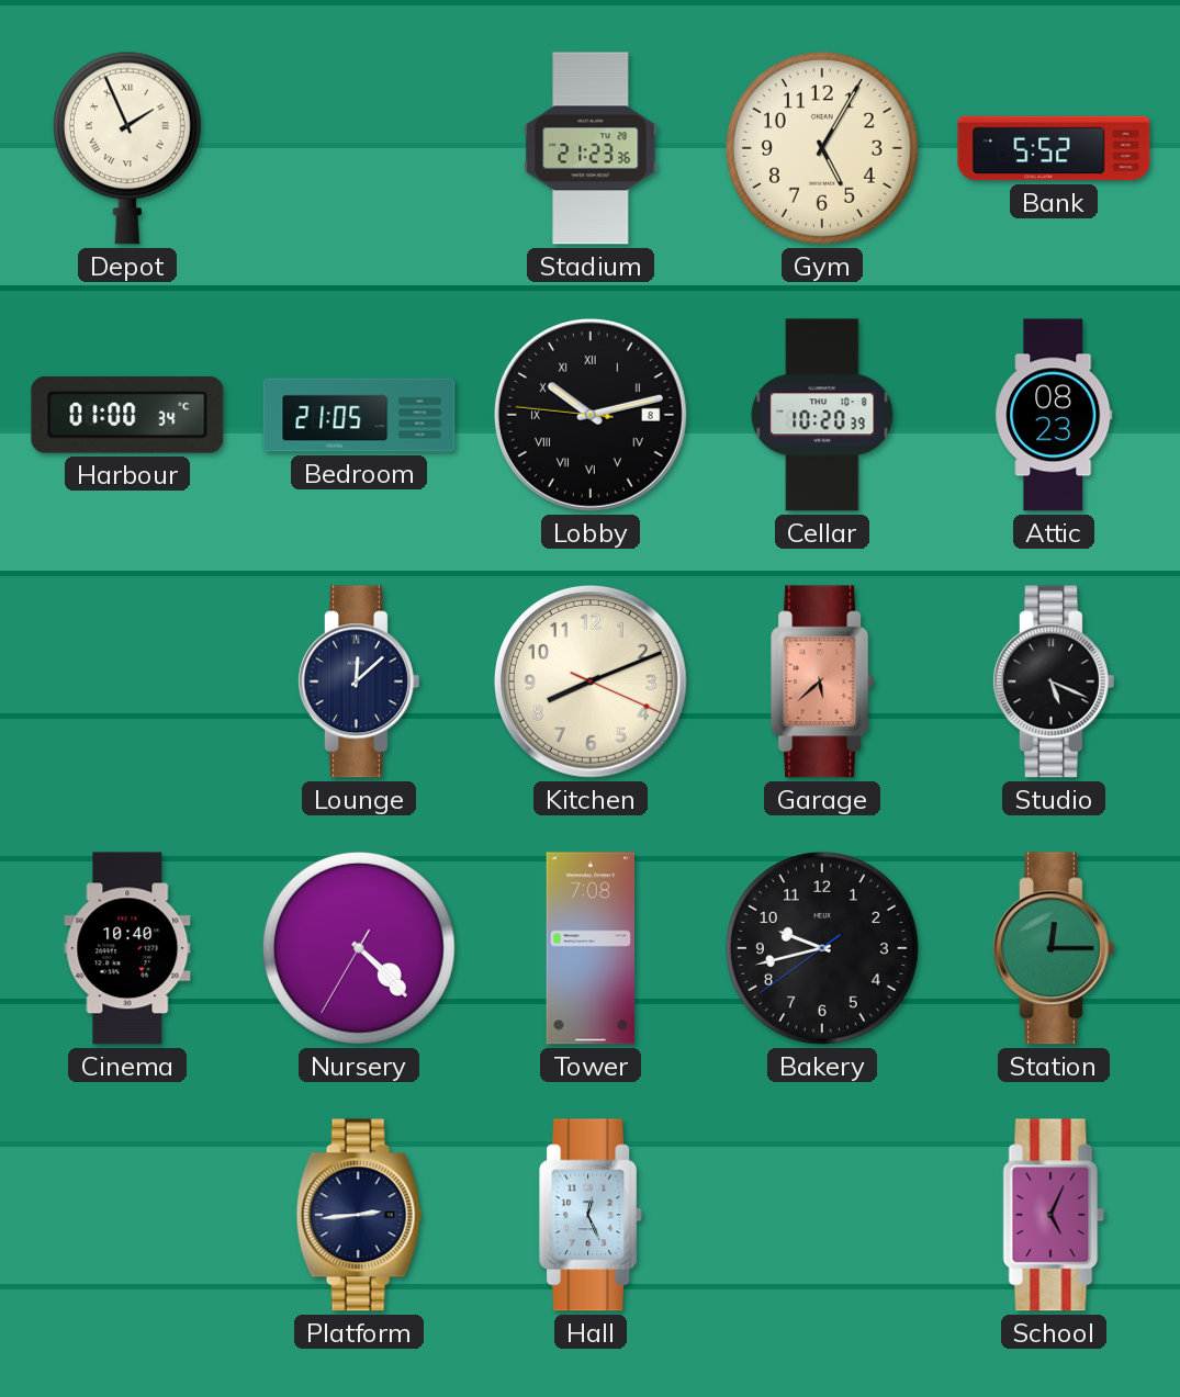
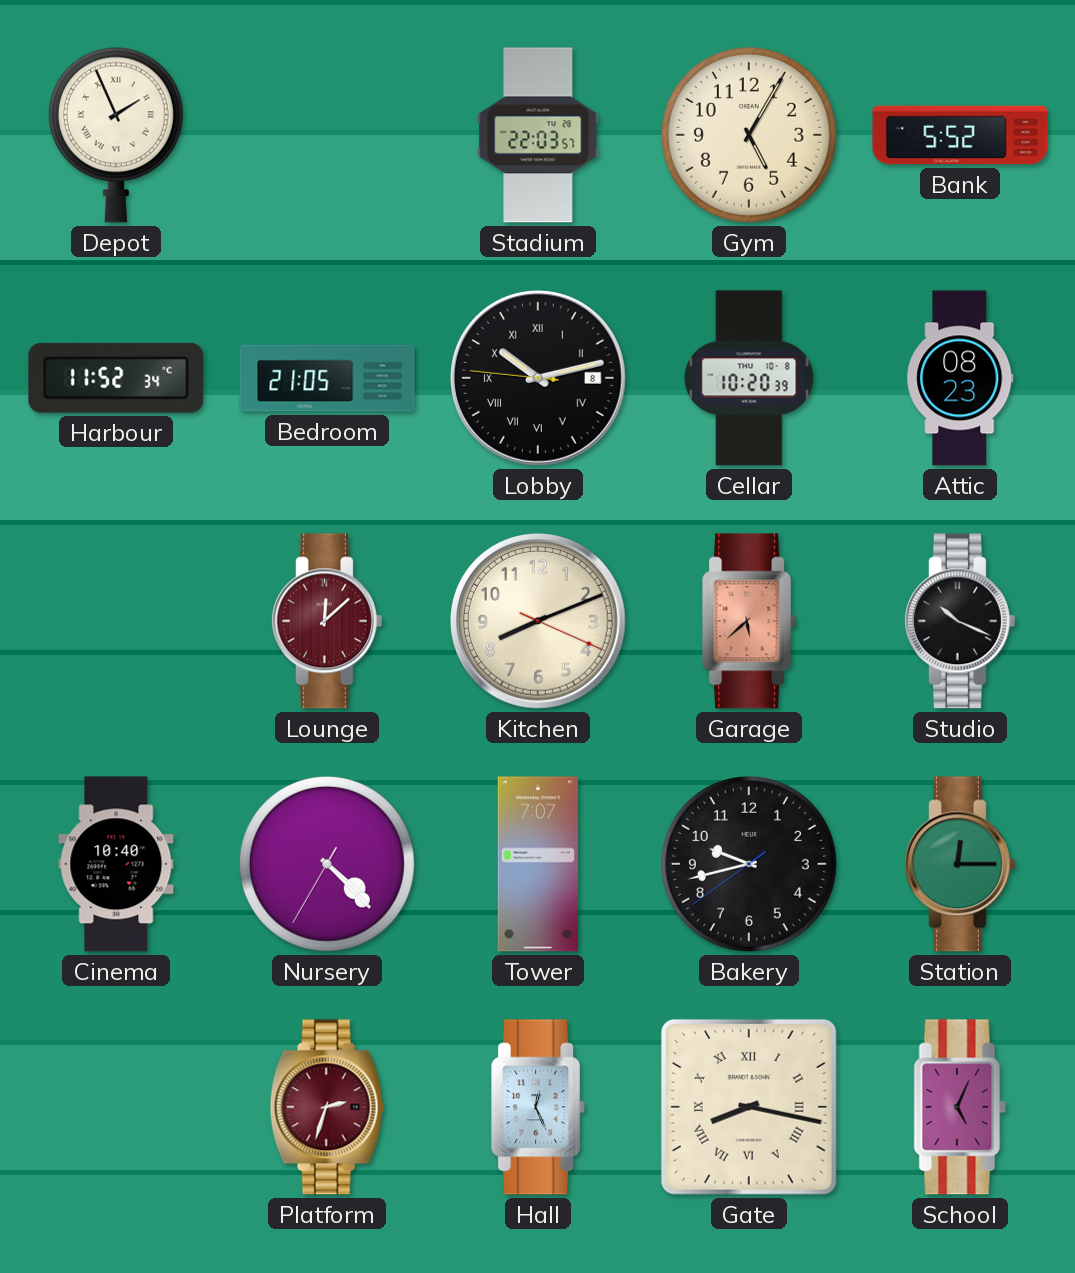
Stadium: 21:23 -> 22:03 (538, 135)
Harbour: 01:00 -> 11:52 (116, 378)
Lounge dial: navy -> burgundy (326, 621)
Studio: 5:19 -> 10:19 (959, 621)
Tower: 7:08 -> 7:07 (538, 864)
Platform: 2:44 -> 2:33 (327, 1107)
Platform dial: navy -> burgundy (327, 1107)
Gate: none -> 8:17 (749, 1107)
